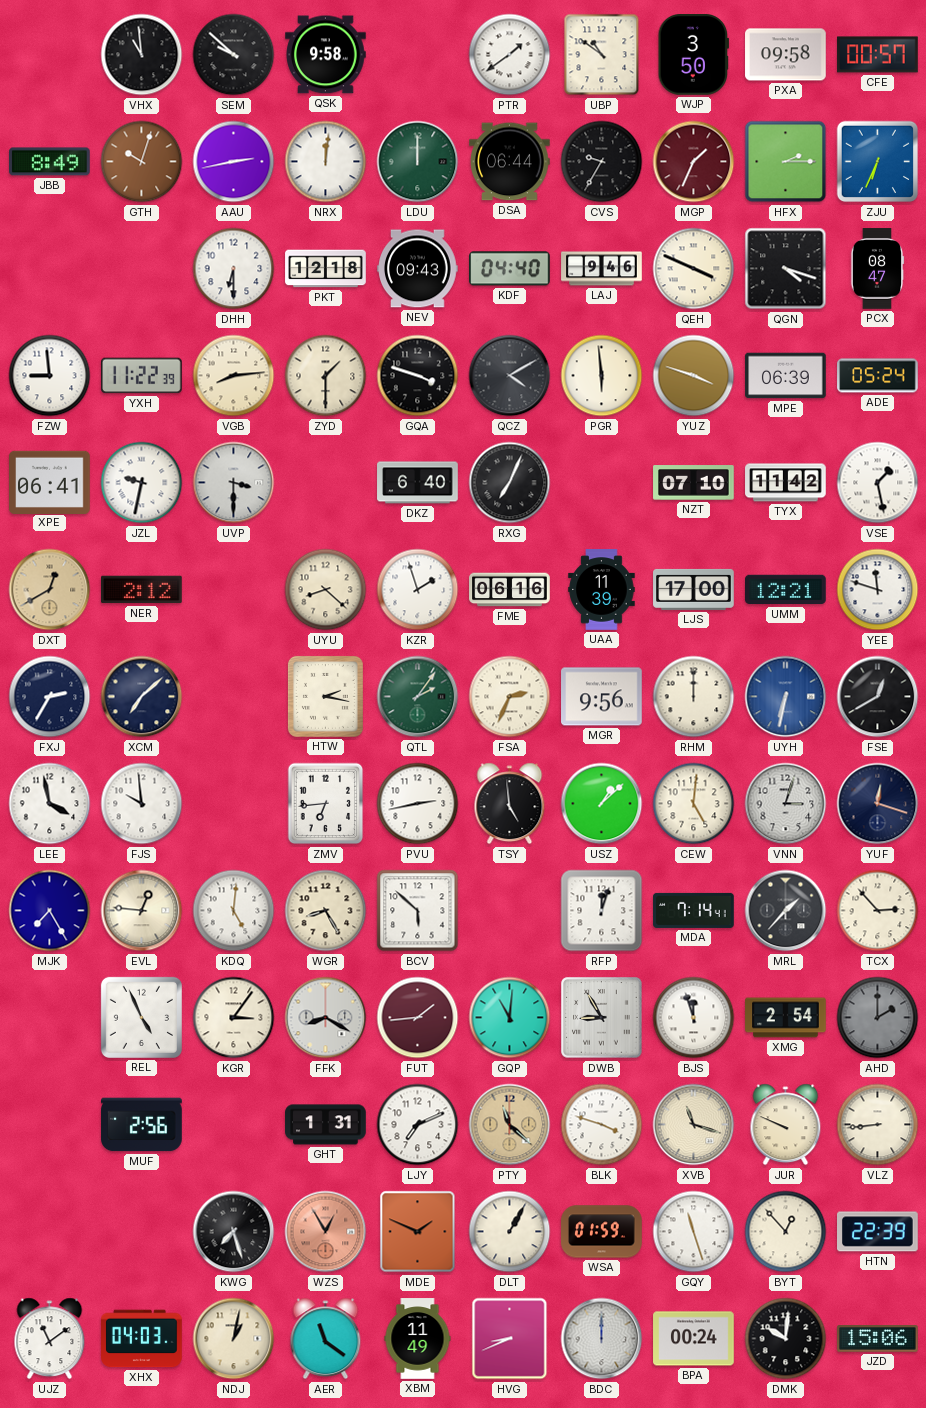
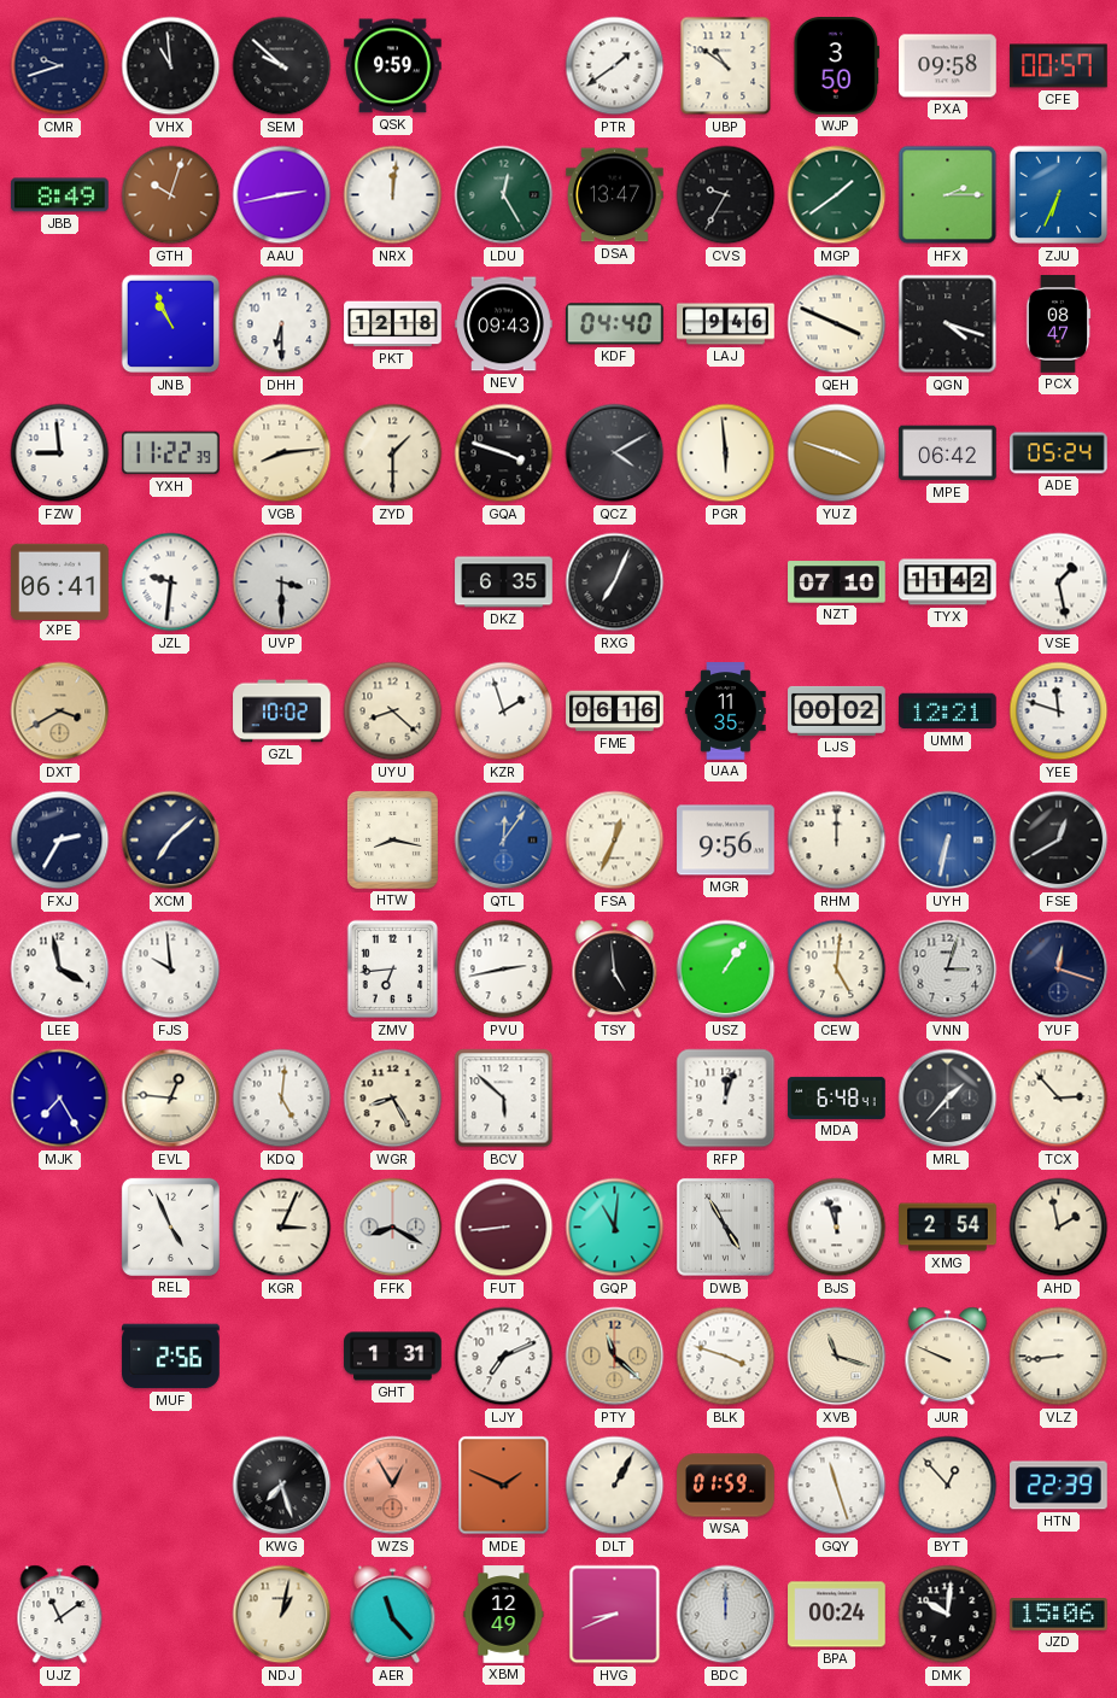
CMR: none -> 9:42 (60, 66)
QSK: 9:58 -> 9:59 (393, 66)
LDU: 12:00 -> 12:25 (504, 195)
DSA: 06:44 -> 13:47 (615, 195)
MGP: 1:34 -> 1:39 (837, 195)
MGP dial: burgundy -> green (837, 195)
JNB: none -> 10:56 (171, 324)
MPE: 06:39 -> 06:42 (948, 453)
JZL: 9:32 -> 9:31 (171, 582)
DKZ: 6:40 -> 6:35 (504, 582)
DXT: 12:40 -> 3:40 (60, 712)
NER: 2:12 -> none (142, 590)
GZL: none -> 10:02 (282, 712)
UAA: 11:39 -> 11:35 (726, 712)
LJS: 17:00 -> 00:02 (837, 710)
HTW: 2:17 -> 8:17 (392, 839)
QTL: 2:06 -> 12:06 (504, 841)
QTL dial: green -> blue (504, 841)
FSA: 2:34 -> 12:34 (615, 841)
USZ: 1:08 -> 1:06 (726, 970)
MDA: 7:14 -> 6:48 (837, 1097)
KGR: 3:06 -> 3:04 (282, 1228)
FUT: 1:44 -> 8:44 (504, 1228)
DWB: 8:55 -> 4:55 (726, 1228)
AHD: 2:00 -> 1:58 (1059, 1228)
AHD dial: grey -> cream (1059, 1228)
XHX: 04:03 -> none (142, 1339)
AER: 11:21 -> 11:23 (393, 1615)
XBM: 11:49 -> 12:49 (504, 1615)
